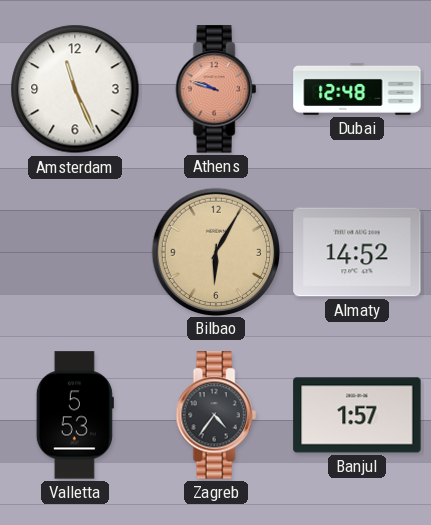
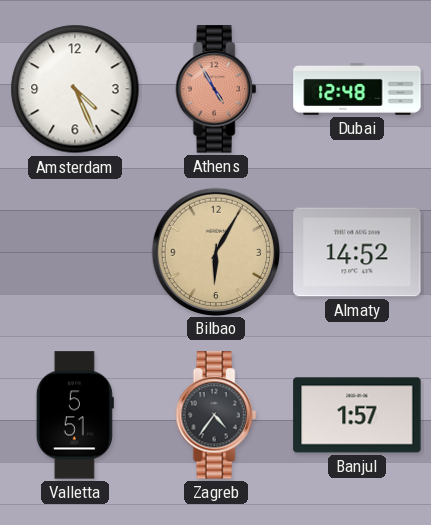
Amsterdam: 11:26 -> 4:26 (75, 89)
Athens: 9:48 -> 4:55 (216, 89)
Valletta: 5:53 -> 5:51 (75, 415)
